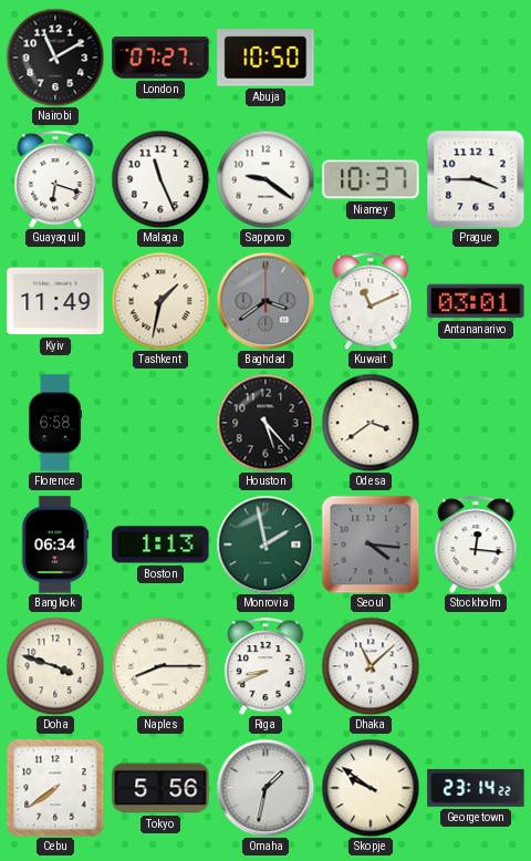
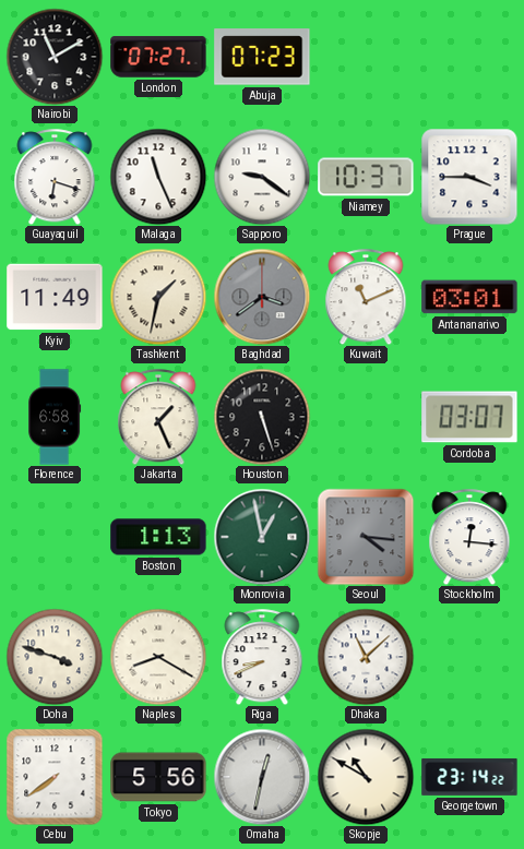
Abuja: 10:50 -> 07:23 (262, 57)
Jakarta: none -> 1:26 (158, 417)
Houston: 5:23 -> 5:27 (262, 417)
Odesa: 3:39 -> none (371, 423)
Cordoba: none -> 03:07 (469, 417)
Bangkok: 06:34 -> none (55, 544)
Monrovia: 1:58 -> 12:58 (262, 537)
Naples: 8:15 -> 8:20 (158, 657)
Omaha: 1:32 -> 12:32 (262, 777)
Skopje: 9:51 -> 10:50 (366, 777)
